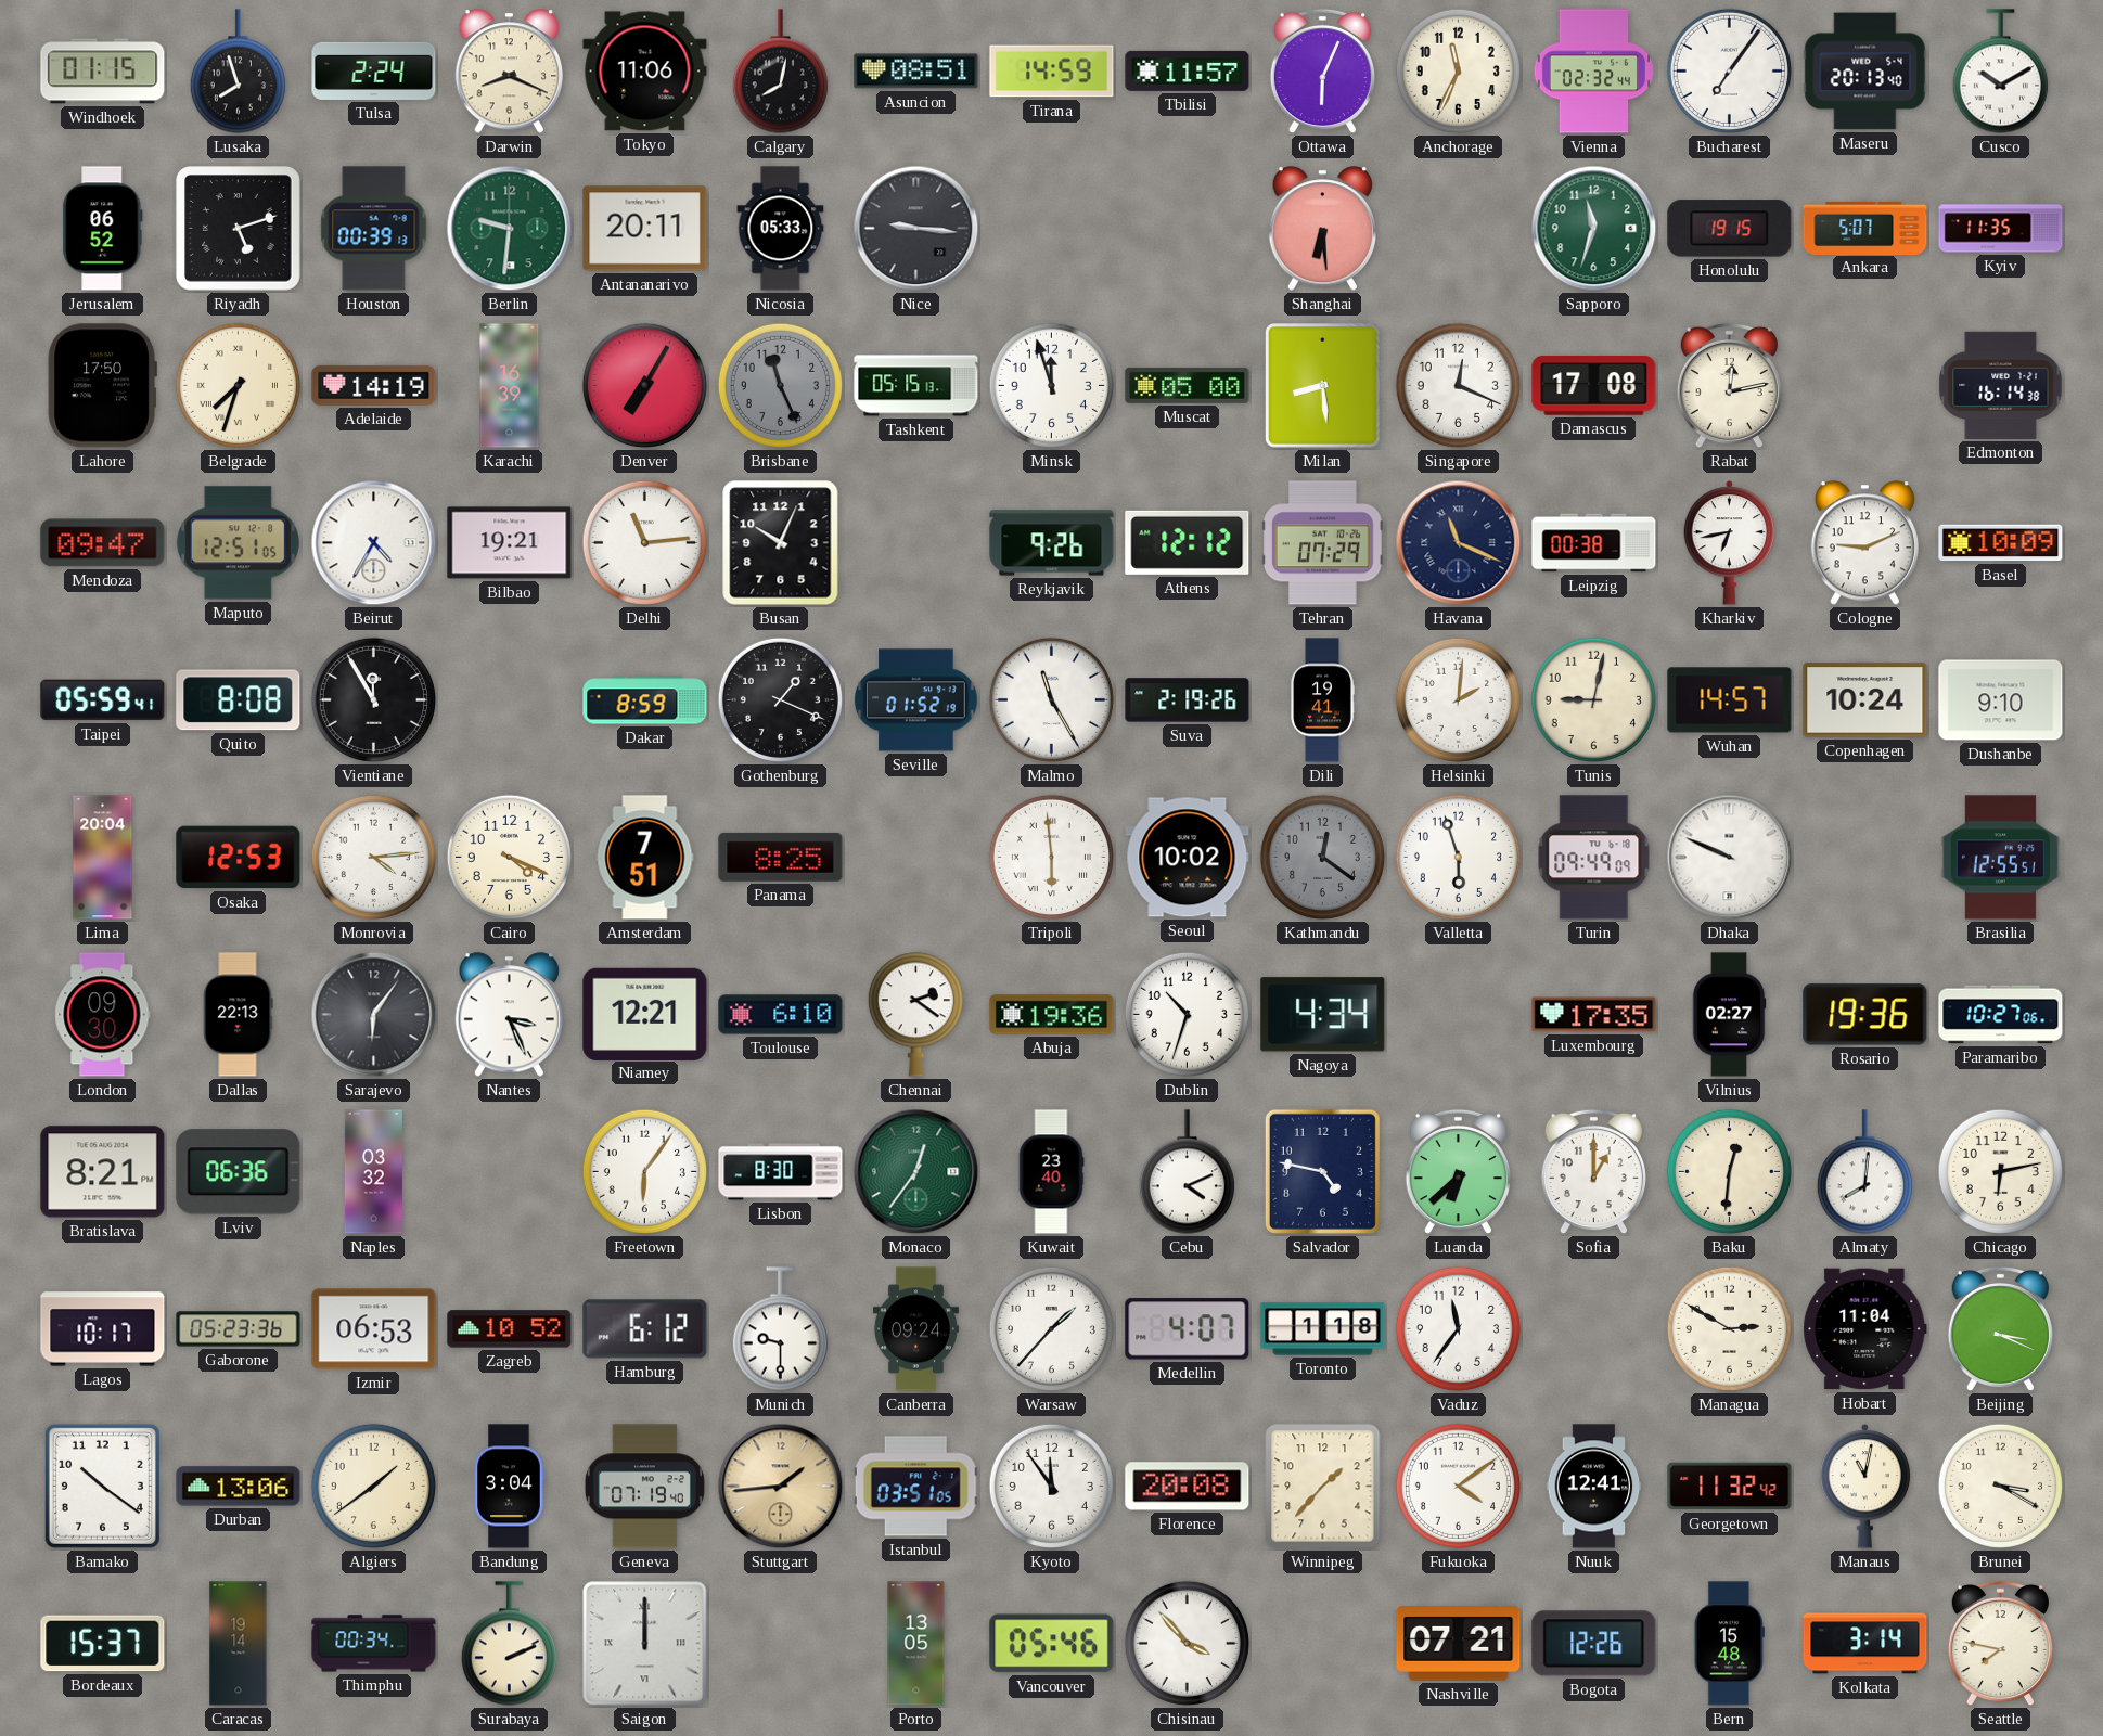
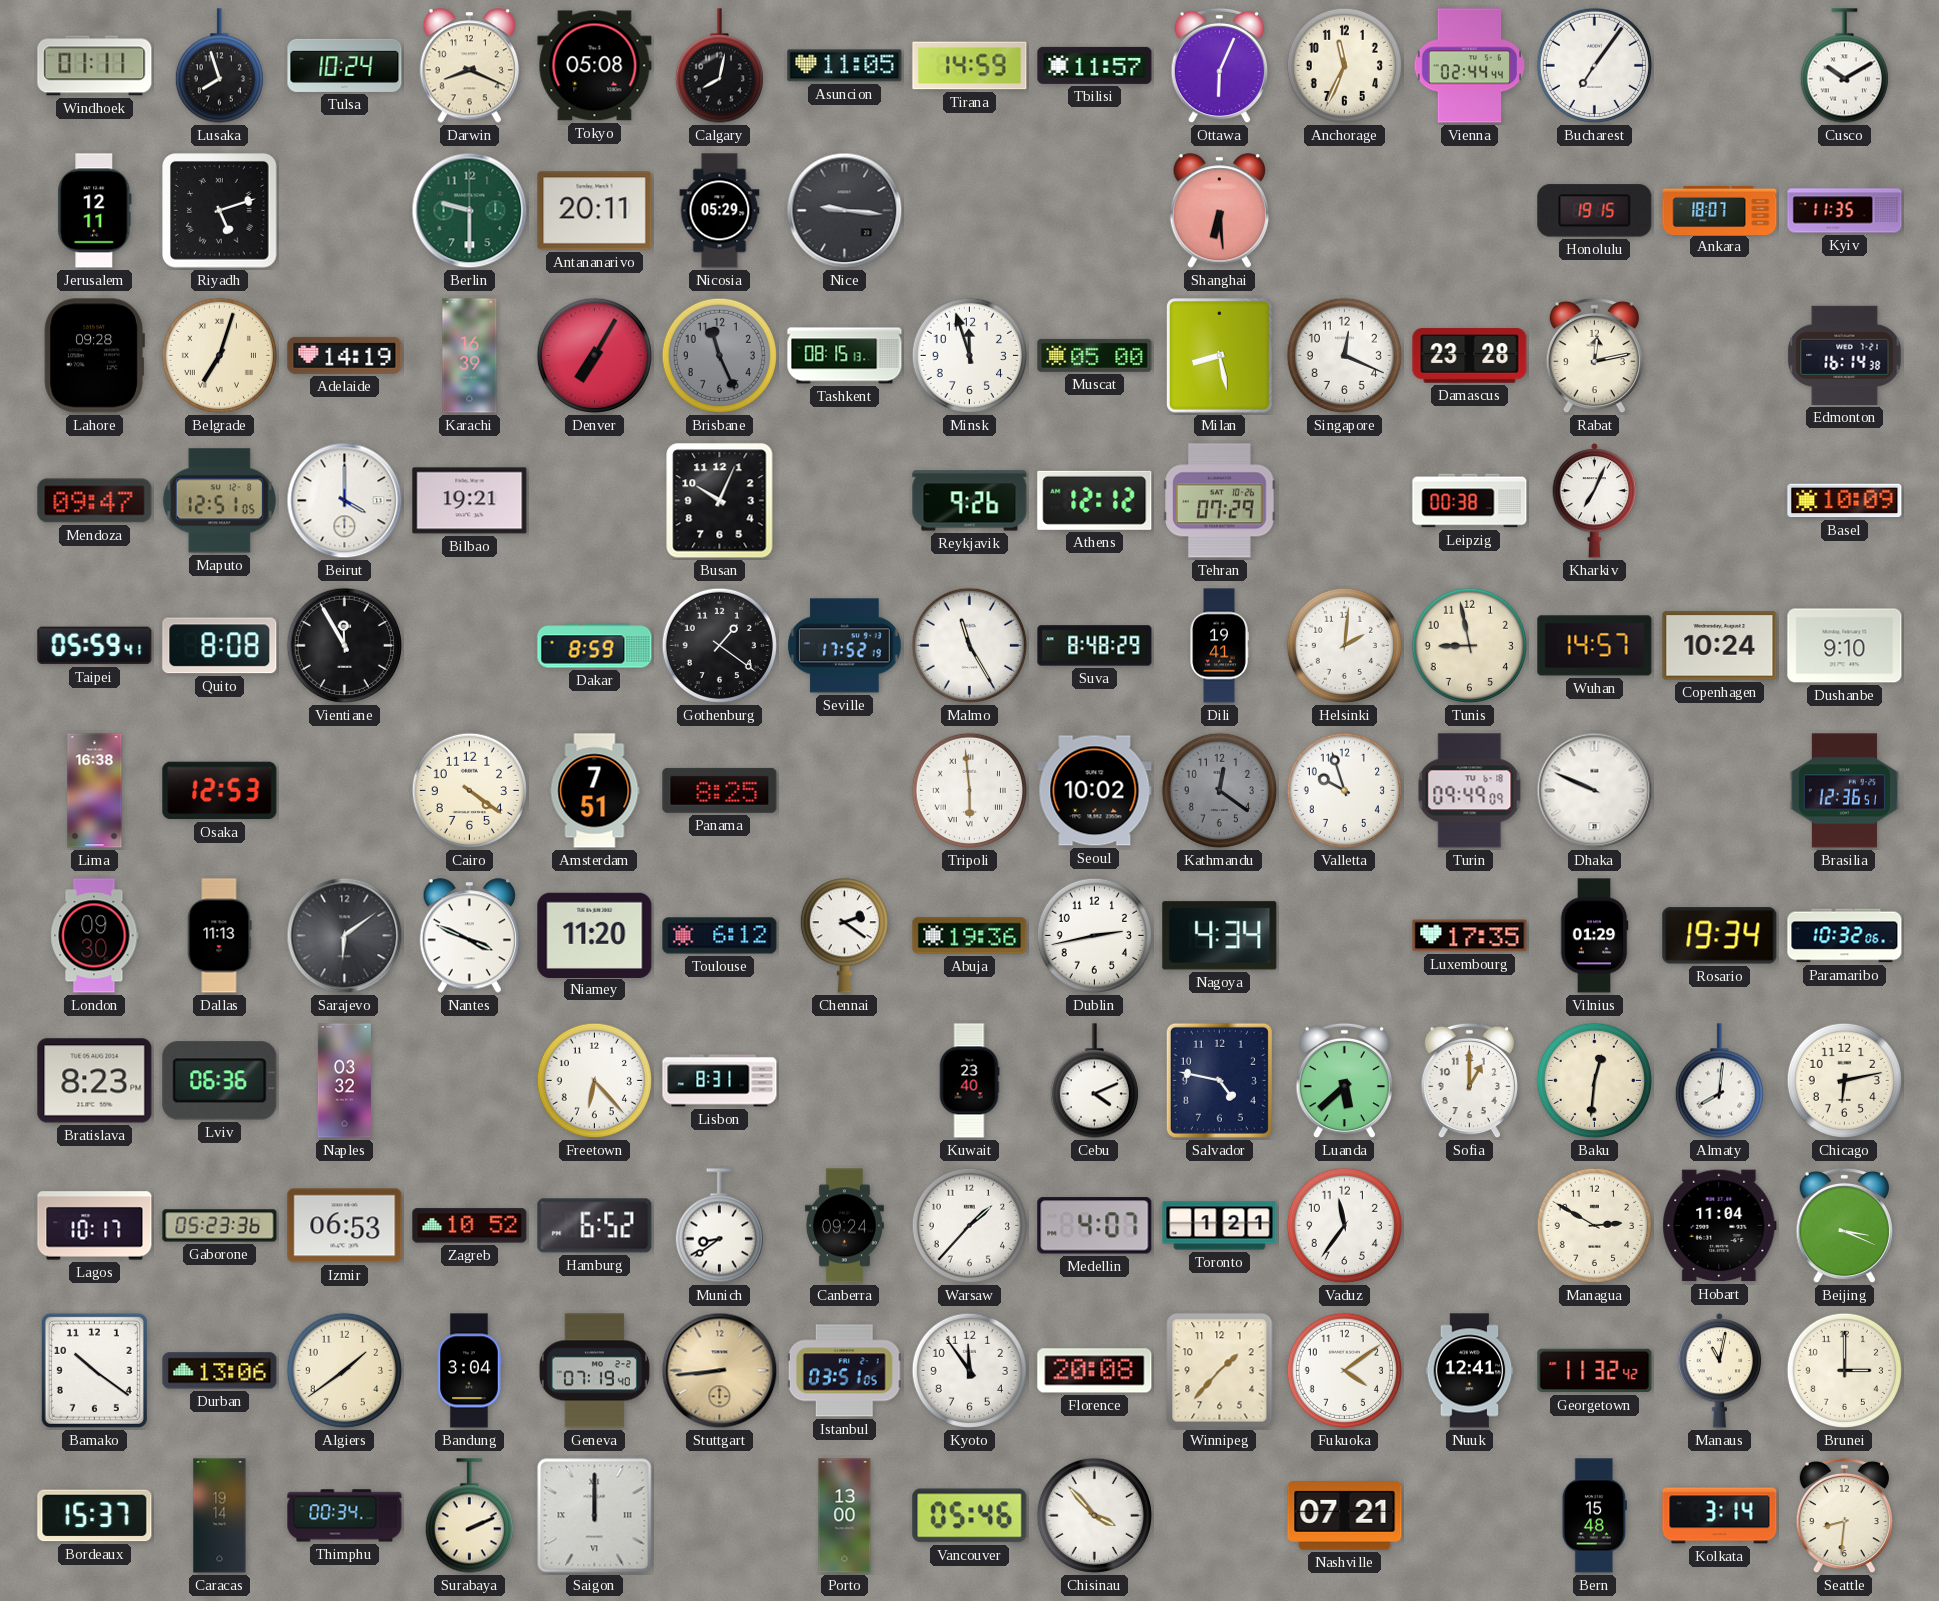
Windhoek: 01:15 -> 01:11 (95, 66)
Tulsa: 2:24 -> 10:24 (345, 65)
Tokyo: 11:06 -> 05:08 (595, 66)
Asuncion: 08:51 -> 11:05 (845, 66)
Vienna: 02:32 -> 02:44 (1469, 66)
Maseru: 20:13 -> none (1865, 72)
Jerusalem: 06:52 -> 12:11 (95, 211)
Houston: 00:39 -> none (374, 229)
Berlin: 9:31 -> 9:30 (470, 211)
Nicosia: 05:33 -> 05:29 (720, 211)
Sapporo: 11:33 -> none (1594, 229)
Ankara: 5:07 -> 18:07 (1720, 210)
Lahore: 17:50 -> 09:28 (94, 356)
Belgrade: 7:33 -> 7:03 (219, 355)
Tashkent: 05:15 -> 08:15 (845, 356)
Milan: 8:29 -> 8:28 (1220, 356)
Damascus: 17:08 -> 23:28 (1470, 356)
Beirut: 4:35 -> 4:00 (345, 501)
Delhi: 11:14 -> none (644, 542)
Havana: 11:19 -> none (1459, 543)
Kharkiv: 6:43 -> 7:04 (1595, 501)
Cologne: 9:11 -> none (1864, 543)
Gothenburg: 1:19 -> 1:21 (719, 645)
Seville: 01:52 -> 17:52 (845, 646)
Suva: 2:19 -> 8:48 (1095, 646)
Tunis: 9:02 -> 8:58 (1469, 645)
Lima: 20:04 -> 16:38 (95, 791)
Monrovia: 4:14 -> none (373, 857)
Cairo: 4:19 -> 4:21 (469, 790)
Valletta: 5:57 -> 9:57 (1344, 790)
Brasilia: 12:55 -> 12:36 (1844, 791)
Dallas: 22:13 -> 11:13 (219, 936)
Sarajevo: 6:06 -> 6:09 (345, 936)
Nantes: 3:26 -> 3:49 (469, 936)
Niamey: 12:21 -> 11:20 (595, 935)
Toulouse: 6:10 -> 6:12 (720, 936)
Dublin: 10:33 -> 2:43 (1094, 935)
Vilnius: 02:27 -> 01:29 (1594, 936)
Rosario: 19:36 -> 19:34 (1720, 936)
Paramaribo: 10:27 -> 10:32 (1845, 936)
Bratislava: 8:21 -> 8:23 (95, 1081)
Freetown: 6:06 -> 6:23 (594, 1080)
Lisbon: 8:30 -> 8:31 (720, 1081)
Monaco: 12:36 -> none (916, 1172)
Luanda: 6:38 -> 5:38 (1344, 1081)
Hamburg: 6:12 -> 6:52 (595, 1226)
Munich: 9:30 -> 8:39 (719, 1226)
Toronto: 1:18 -> 1:21 (1220, 1226)
Stuttgart: 1:44 -> 8:44 (720, 1371)
Brunei: 3:20 -> 3:00 (1844, 1370)
Porto: 13:05 -> 13:00 (845, 1516)
Bogota: 12:26 -> none (1594, 1644)
Seattle: 7:47 -> 8:31 (1844, 1516)
